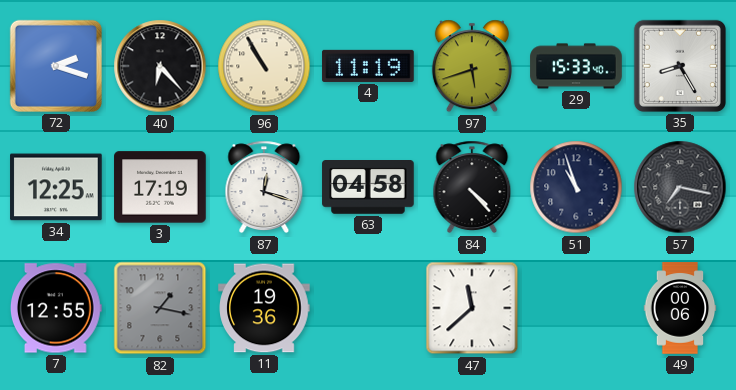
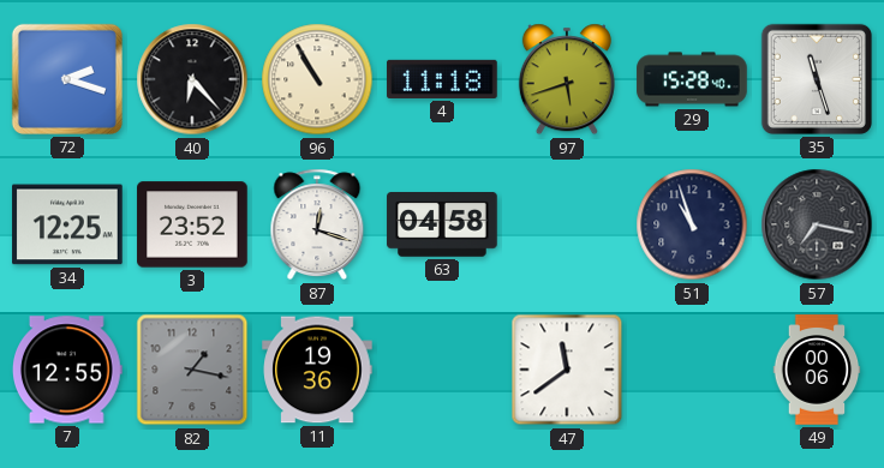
4: 11:19 -> 11:18 (442, 79)
29: 15:33 -> 15:28 (692, 79)
35: 8:25 -> 11:27 (817, 79)
3: 17:19 -> 23:52 (192, 224)
84: 4:23 -> none (472, 187)
47: 11:38 -> 11:39 (567, 370)
